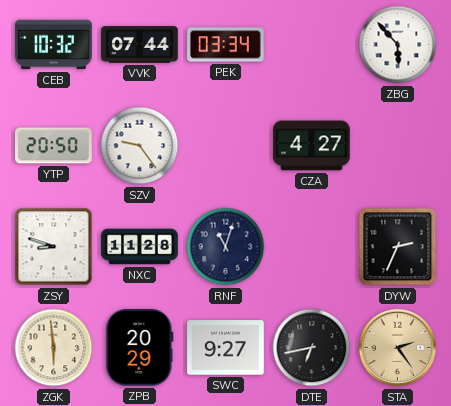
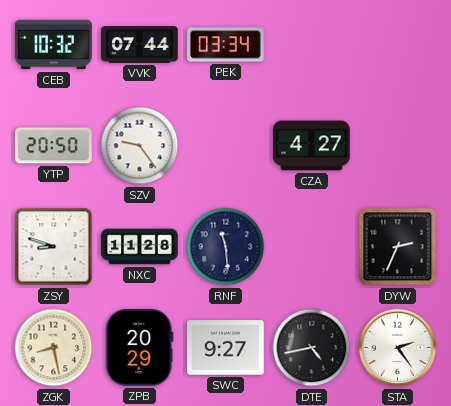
ZBG: 5:53 -> none (398, 45)
RNF: 11:03 -> 11:29 (226, 247)
ZGK: 5:59 -> 8:28 (54, 348)
DTE: 6:43 -> 4:43 (312, 348)
STA dial: champagne -> white (398, 348)
